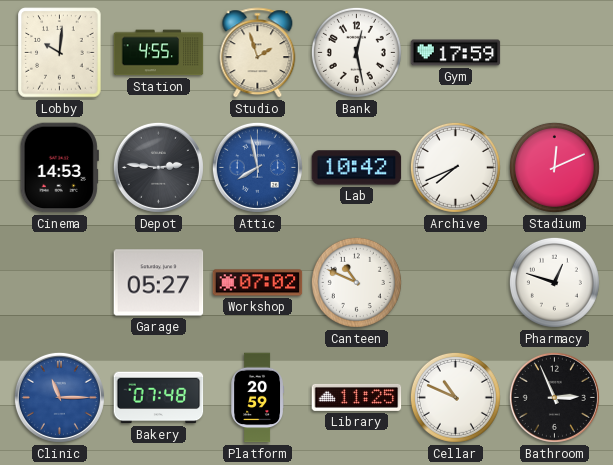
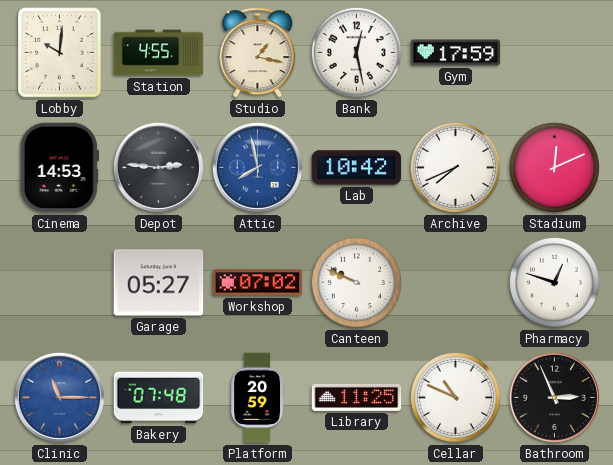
Studio: 1:57 -> 1:17 (258, 53)
Canteen: 10:49 -> 9:49 (356, 282)
